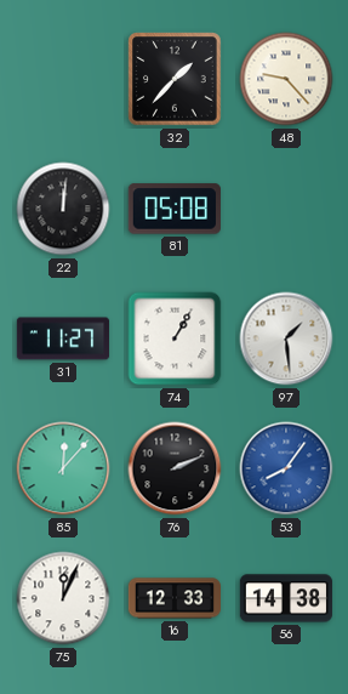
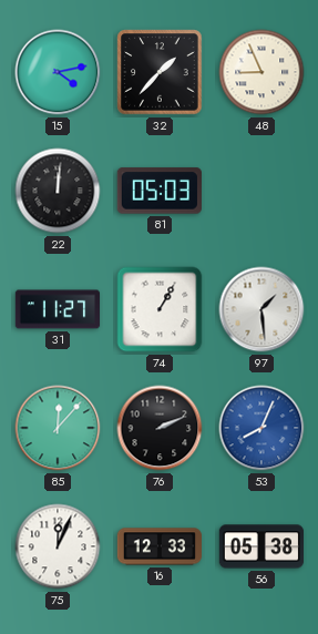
15: none -> 4:13 (58, 72)
48: 9:23 -> 8:56 (261, 72)
81: 05:08 -> 05:03 (160, 191)
53: 8:06 -> 8:04 (261, 428)
56: 14:38 -> 05:38 (261, 546)
